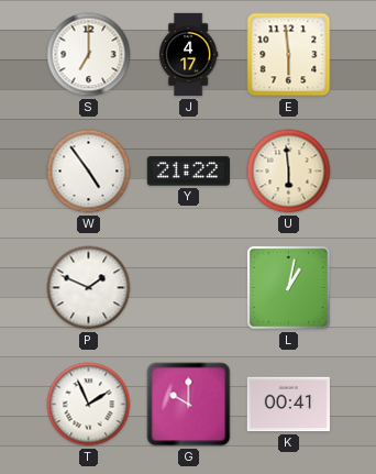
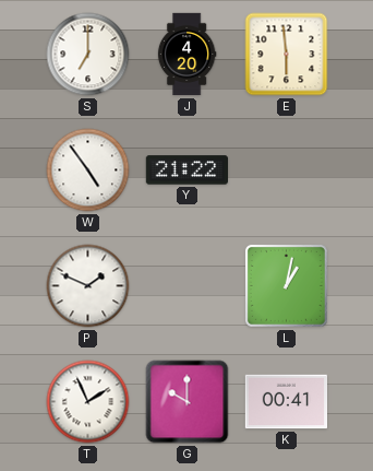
J: 4:17 -> 4:20 (186, 55)
U: 5:59 -> none (289, 172)
